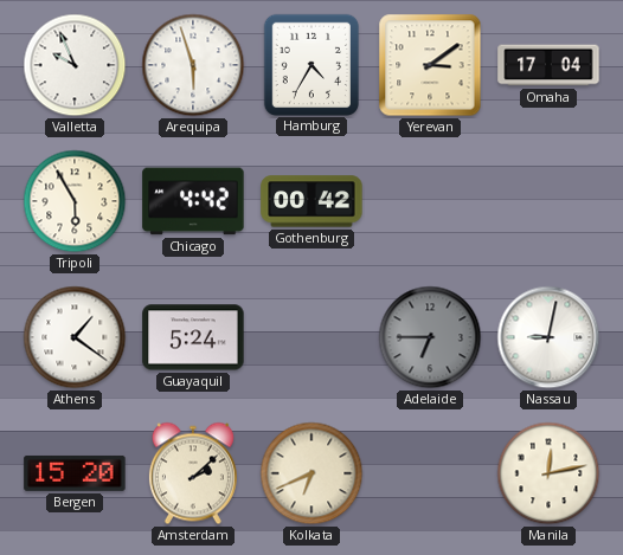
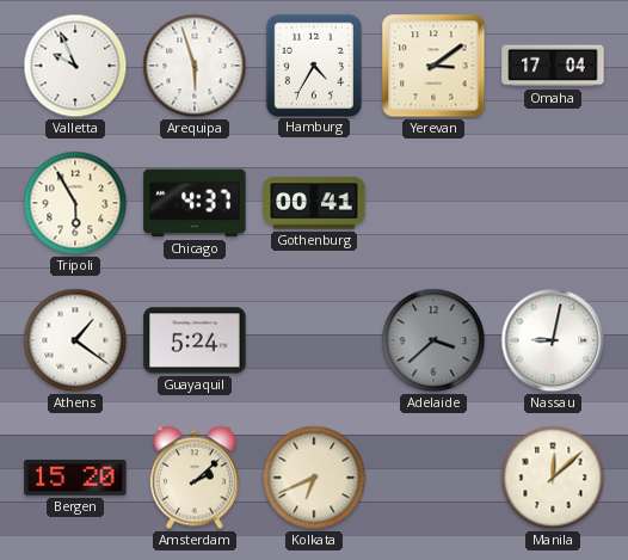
Chicago: 4:42 -> 4:37 (195, 203)
Gothenburg: 00:42 -> 00:41 (314, 203)
Adelaide: 6:45 -> 3:38 (433, 340)
Manila: 12:13 -> 12:08 (553, 478)
